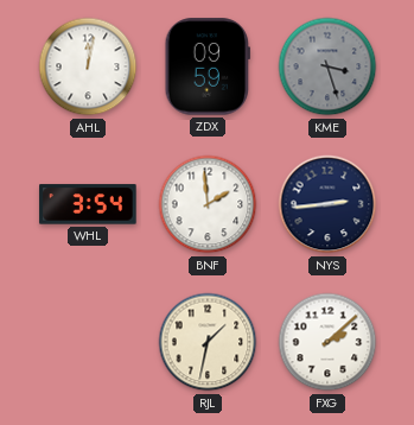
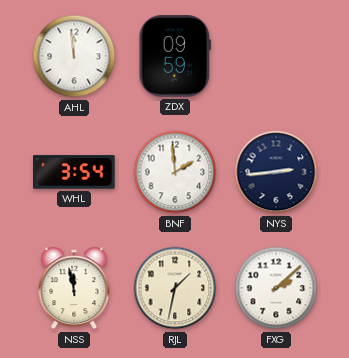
AHL: 12:02 -> 11:59 (74, 56)
KME: 3:27 -> none (327, 66)
NSS: none -> 11:58 (74, 288)
